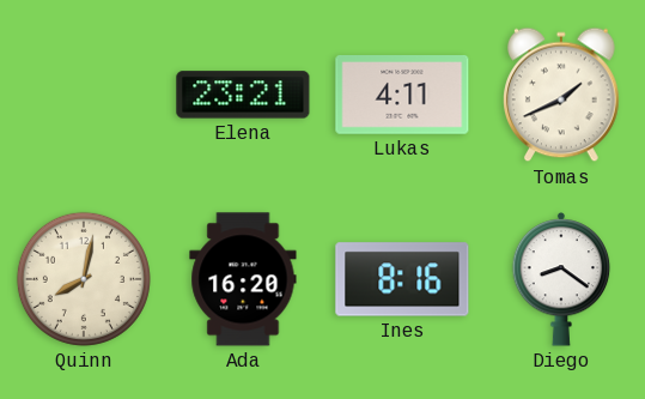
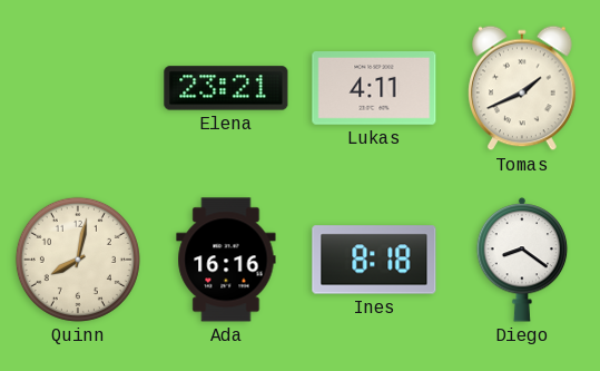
Ada: 16:20 -> 16:16 (226, 260)
Ines: 8:16 -> 8:18 (374, 260)
